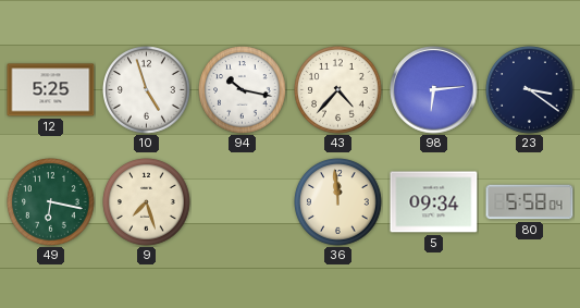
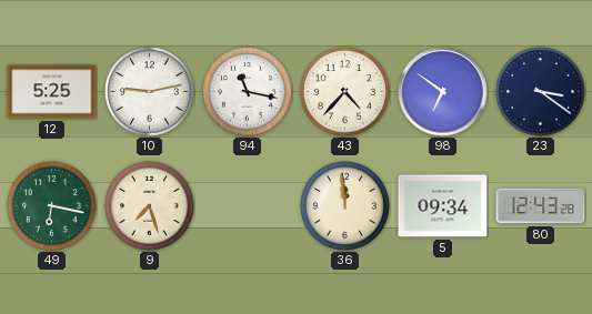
10: 4:57 -> 9:13 (150, 92)
94: 10:17 -> 11:17 (248, 92)
98: 6:14 -> 6:51 (443, 92)
80: 5:58 -> 12:43 (541, 206)
